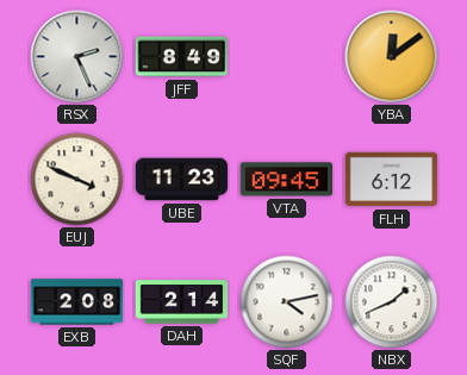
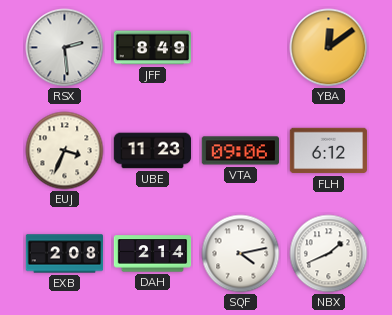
RSX: 2:26 -> 2:29 (65, 48)
EUJ: 3:49 -> 3:34 (65, 151)
VTA: 09:45 -> 09:06 (240, 151)
